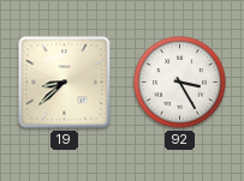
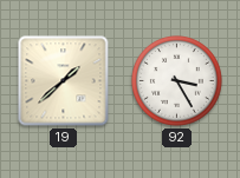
19: 8:38 -> 1:38 (64, 81)
